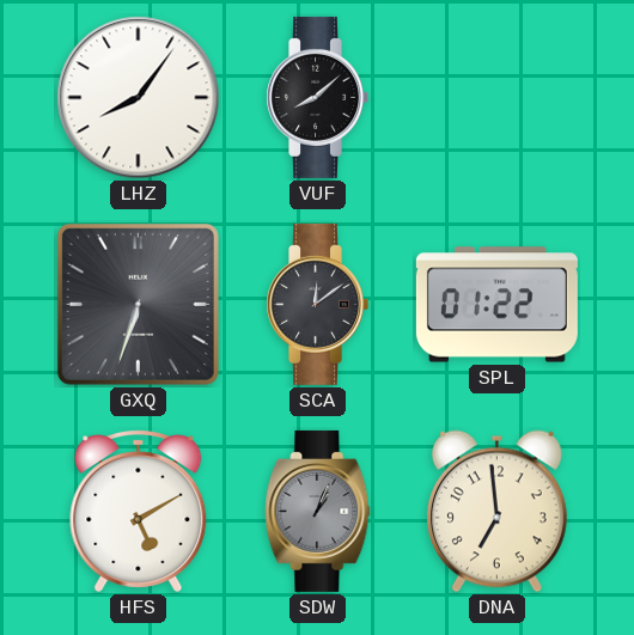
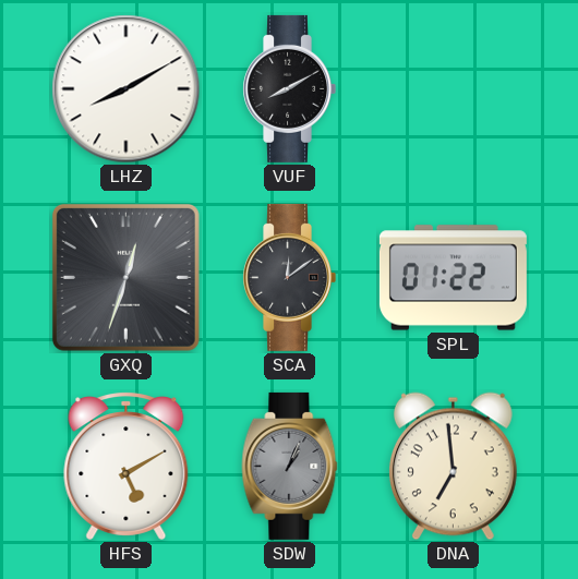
LHZ: 8:06 -> 8:10 (127, 89)
VUF: 8:08 -> 8:10 (289, 88)
GXQ: 6:33 -> 12:33 (125, 277)
